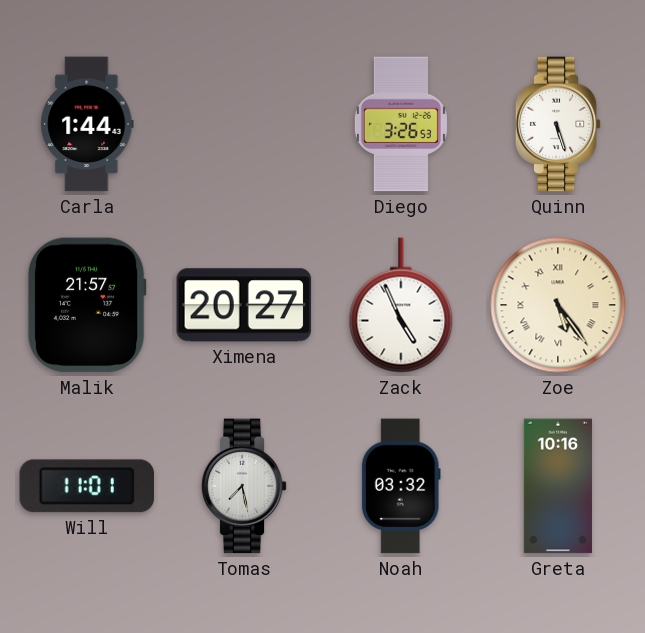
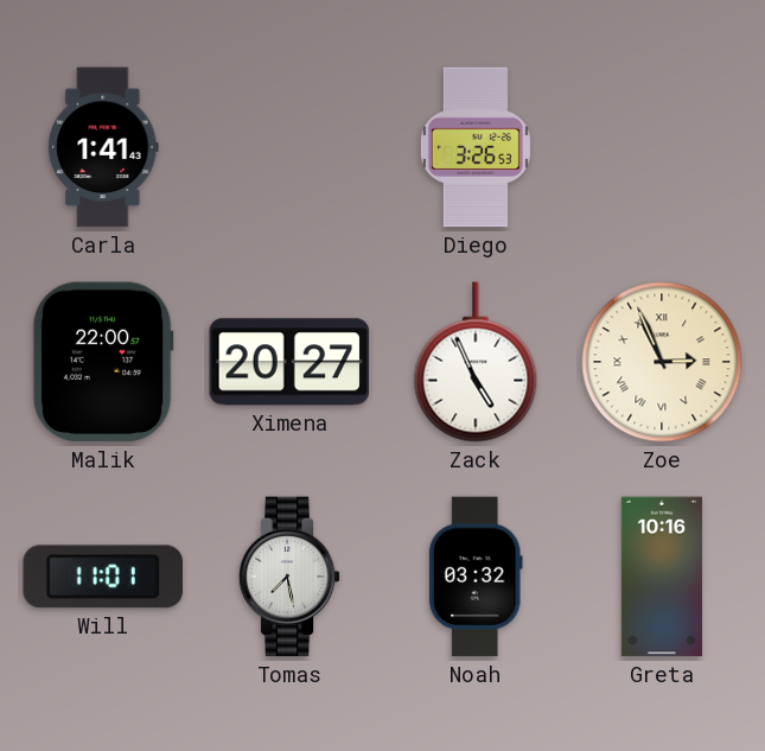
Carla: 1:44 -> 1:41 (103, 147)
Quinn: 5:27 -> none (558, 124)
Malik: 21:57 -> 22:00 (103, 362)
Zoe: 5:24 -> 2:56 (662, 362)
